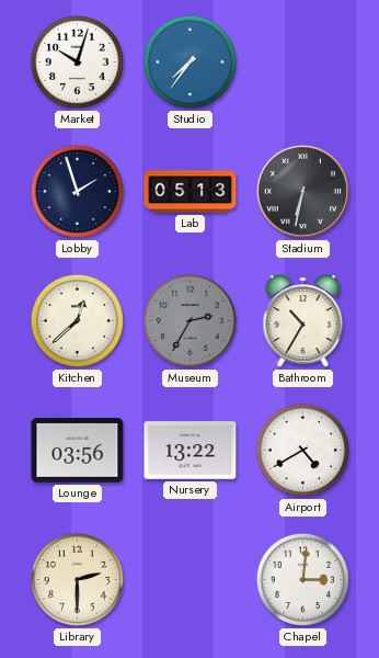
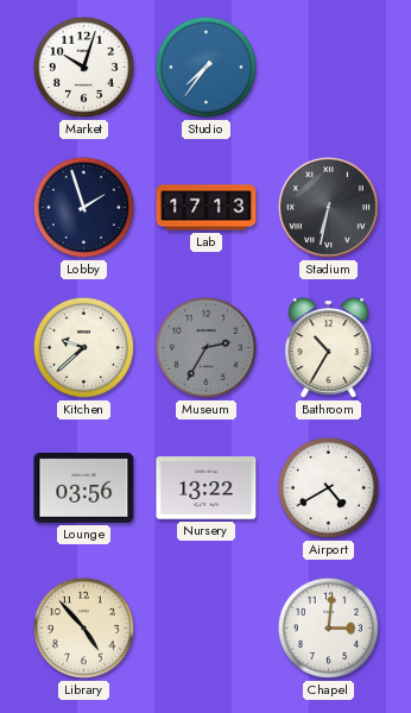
Lab: 05:13 -> 17:13 (207, 208)
Kitchen: 12:38 -> 9:38 (83, 347)
Library: 2:30 -> 4:53 (83, 627)
